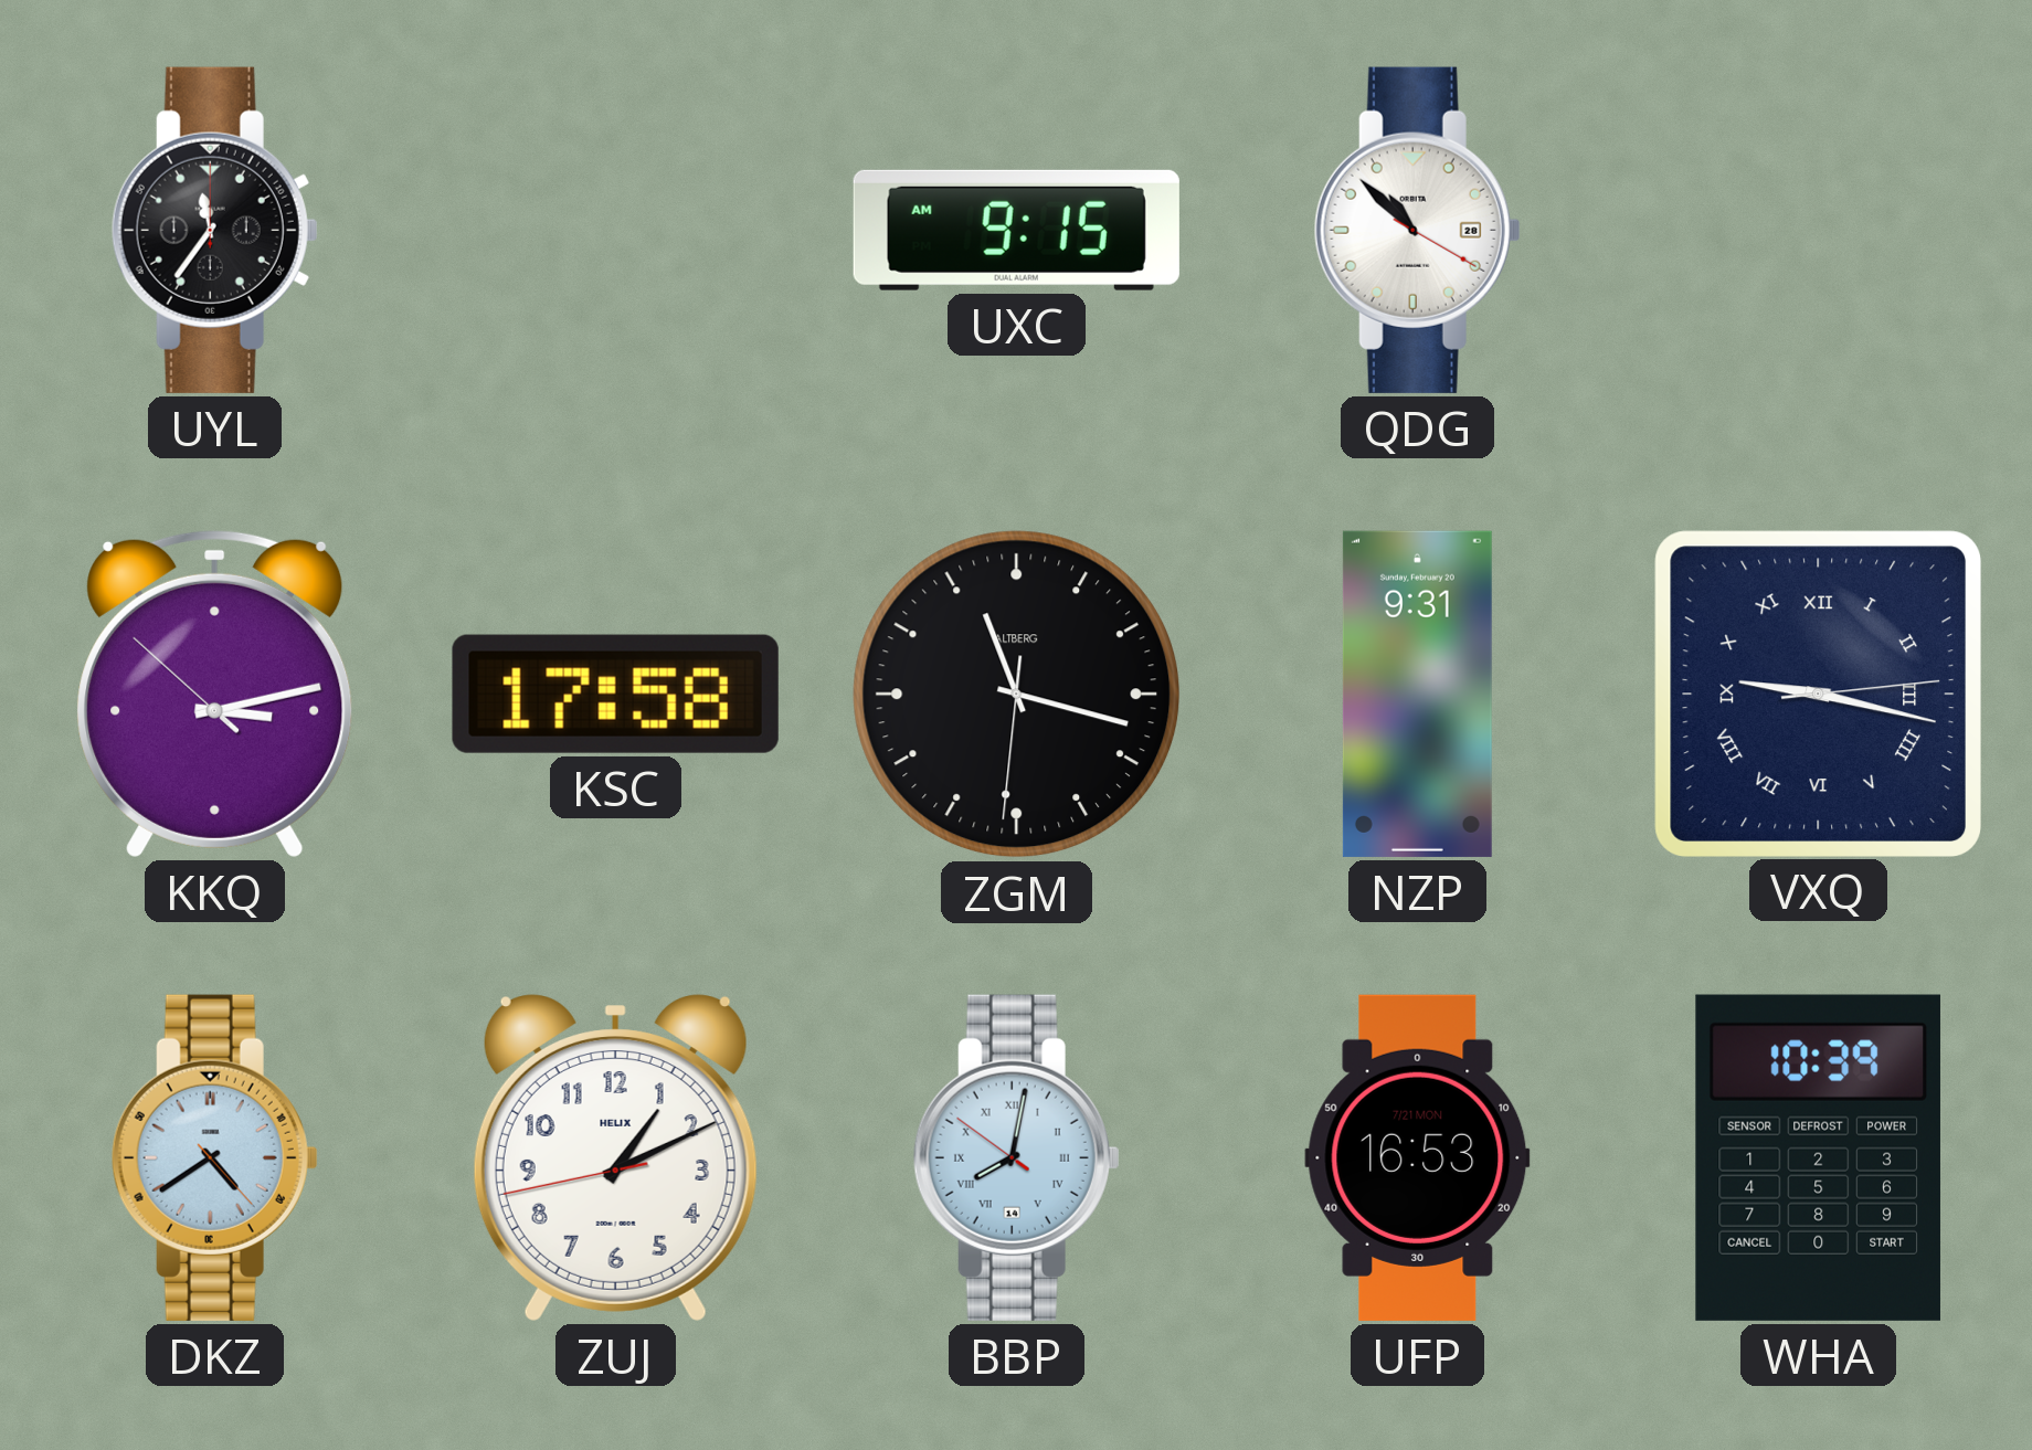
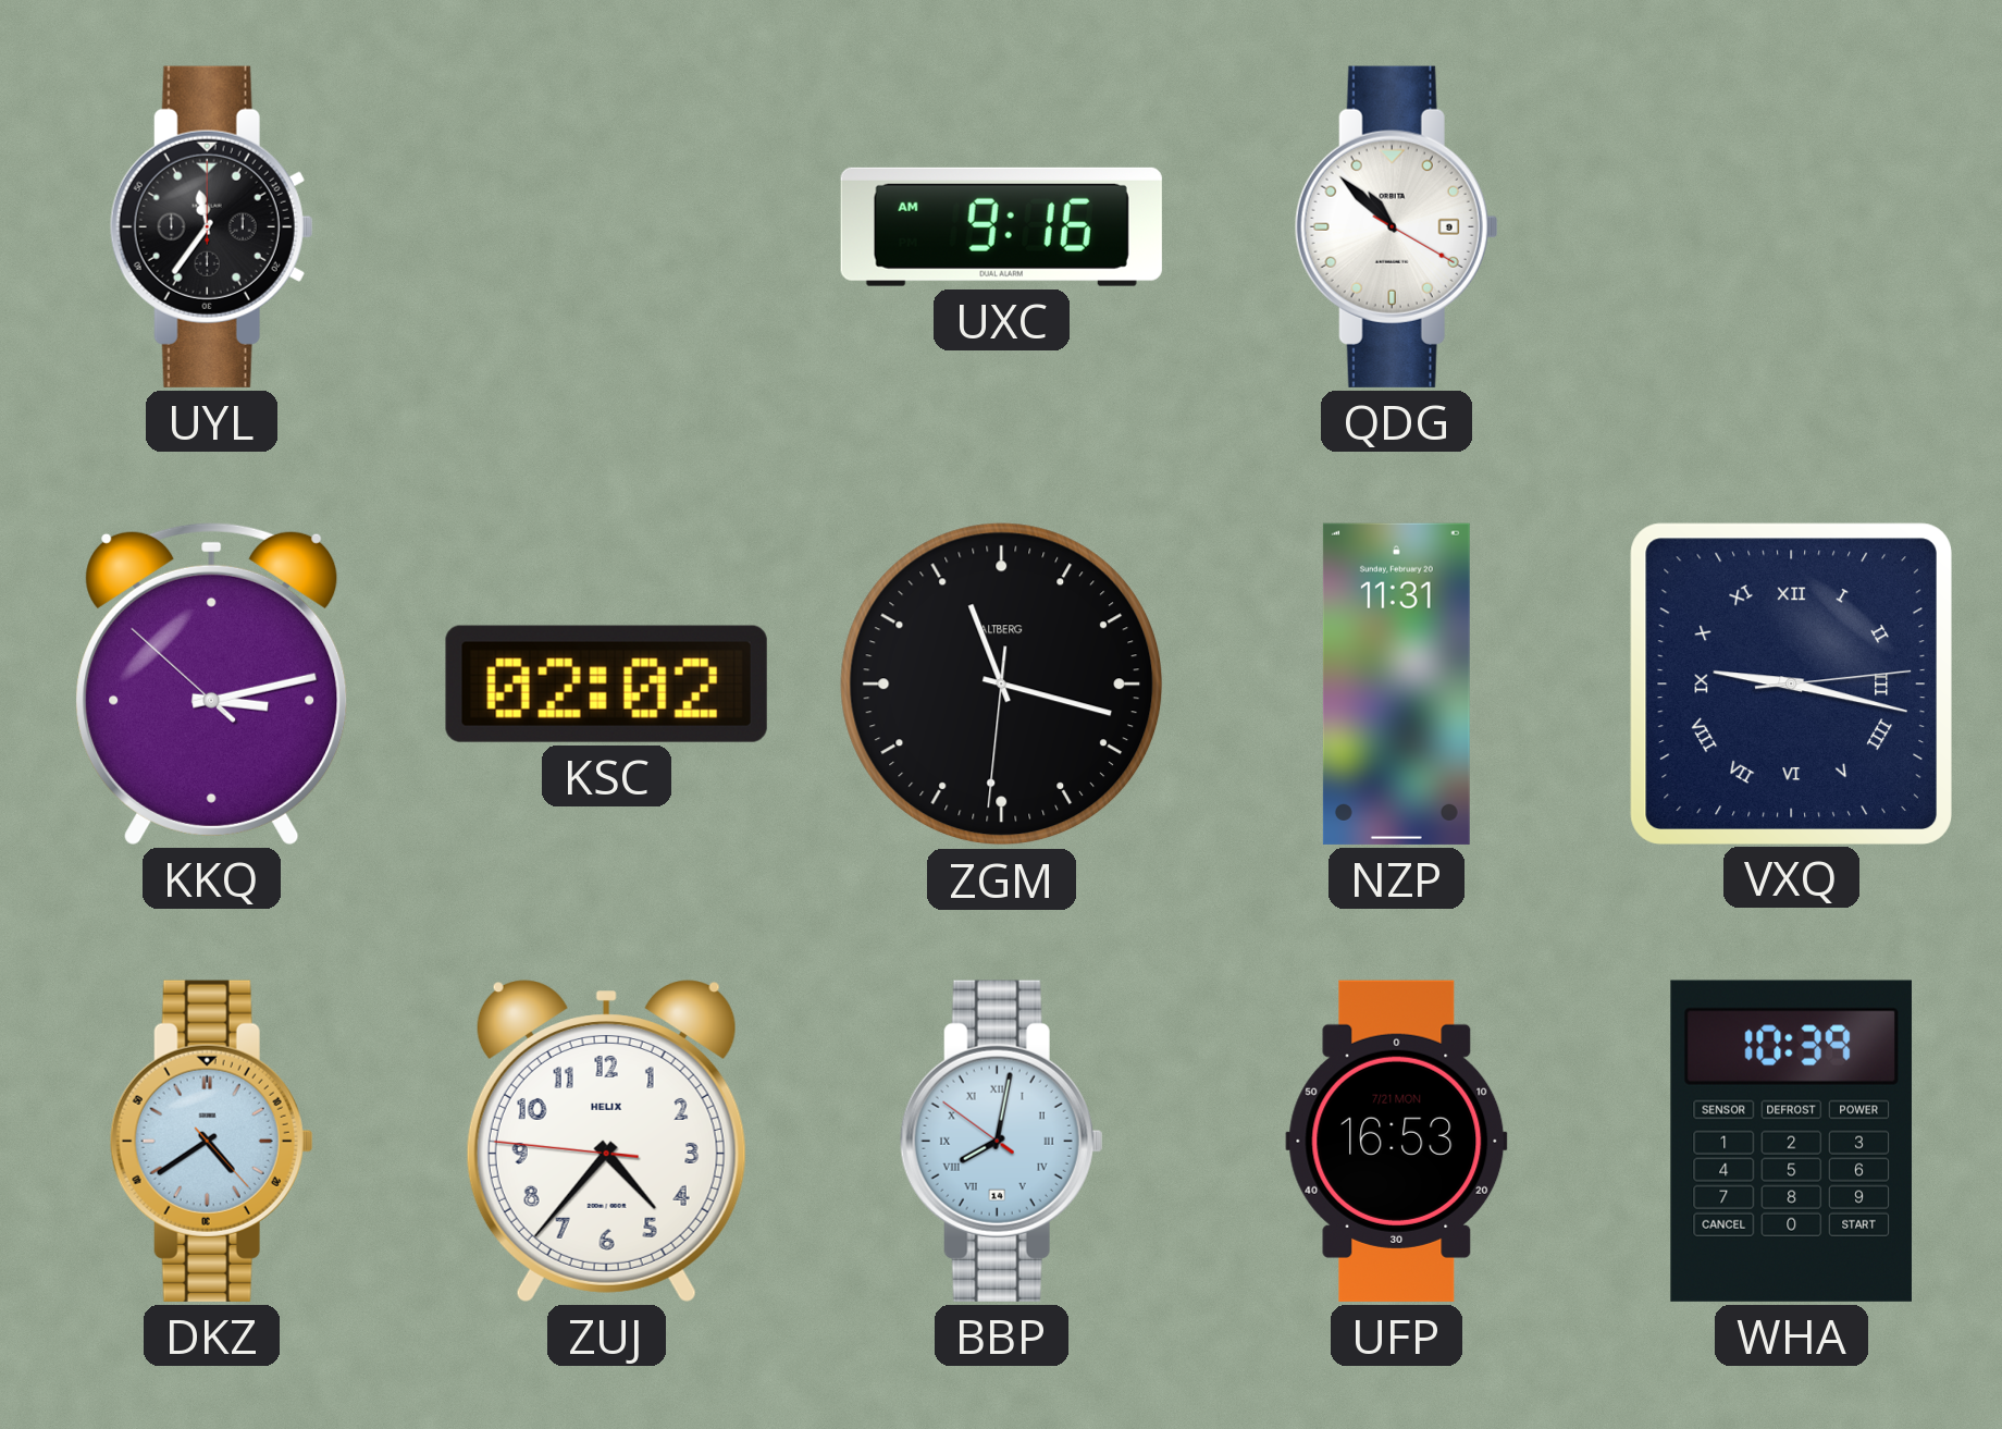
UXC: 9:15 -> 9:16 (1001, 226)
QDG date: 28 -> 9 (1396, 226)
KSC: 17:58 -> 02:02 (606, 683)
NZP: 9:31 -> 11:31 (1396, 683)
ZUJ: 1:10 -> 4:36 (606, 1141)
